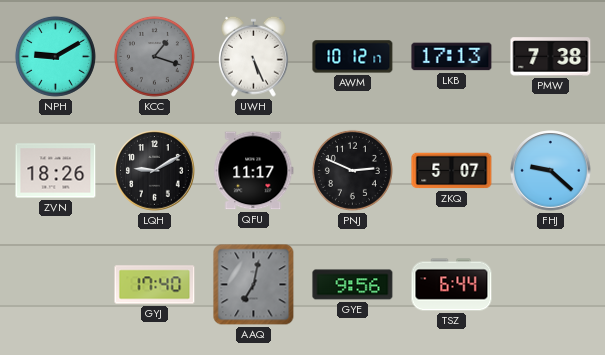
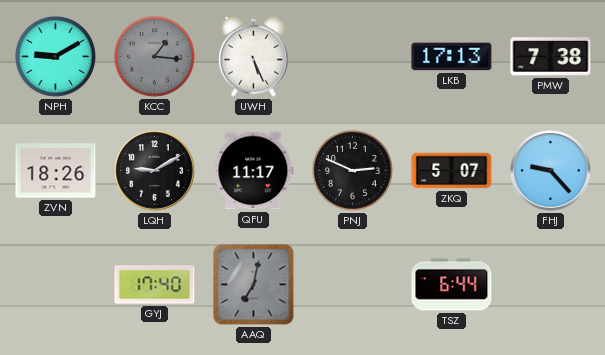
KCC: 1:18 -> 1:16 (154, 56)
AWM: 10:12 -> none (353, 57)
FHJ: 9:22 -> 9:23 (551, 171)
GYE: 9:56 -> none (353, 285)
